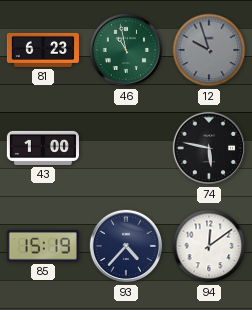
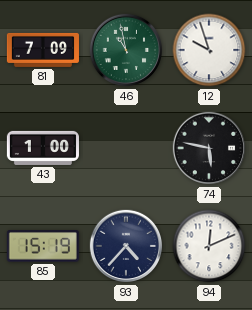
81: 6:23 -> 7:09 (43, 50)
12 dial: grey -> white (209, 50)
94: 12:09 -> 12:11 (209, 246)
